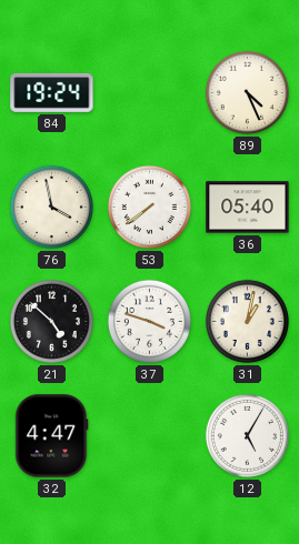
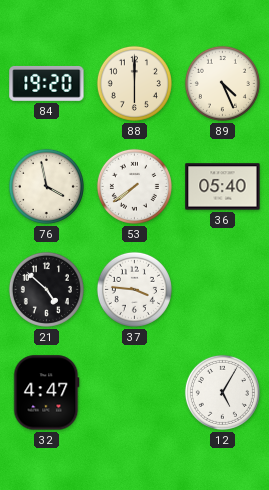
84: 19:24 -> 19:20 (47, 83)
88: none -> 6:00 (134, 83)
37: 3:48 -> 3:46 (134, 289)
31: 1:02 -> none (247, 321)
